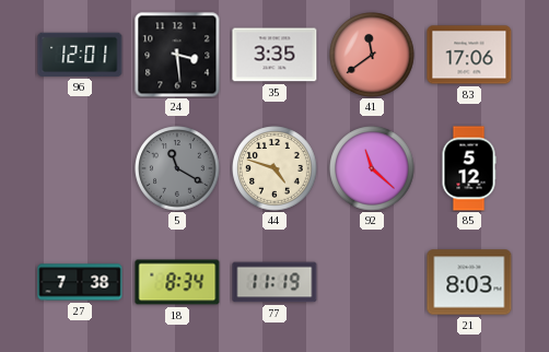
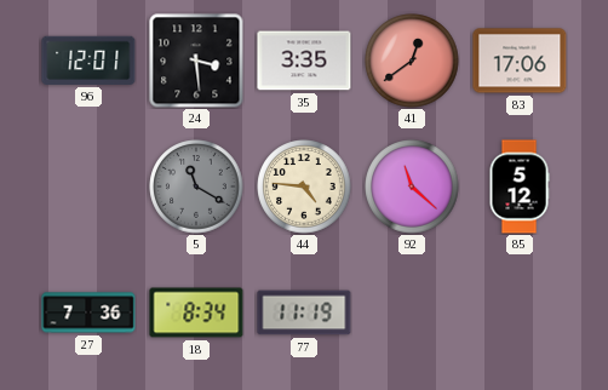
41: 11:39 -> 12:39 (412, 61)
44: 4:48 -> 4:46 (304, 187)
27: 7:38 -> 7:36 (88, 312)
21: 8:03 -> none (469, 282)
